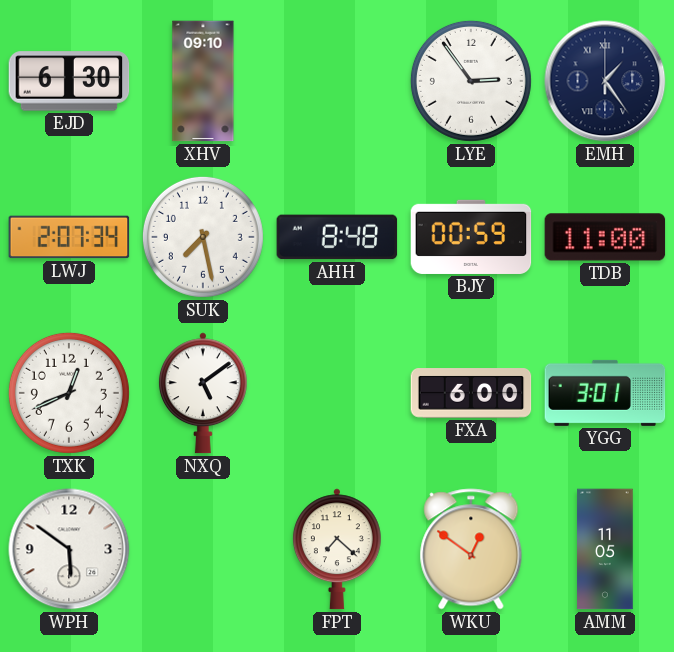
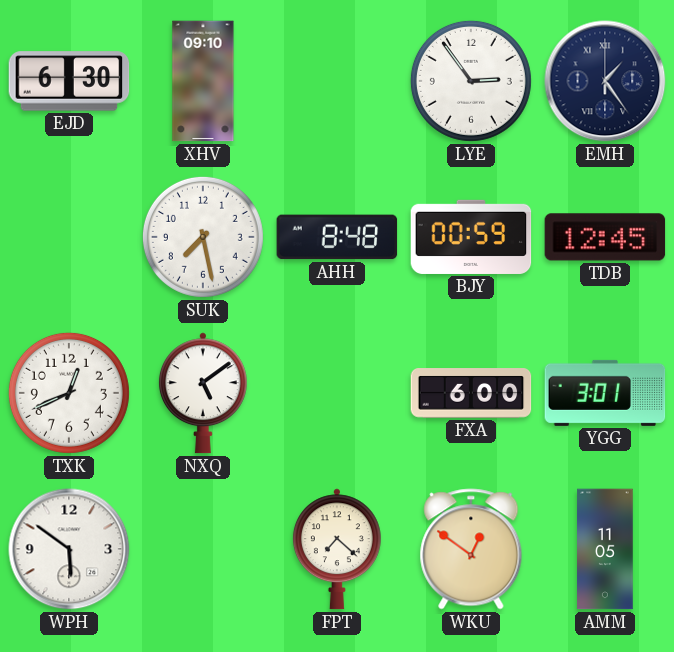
LWJ: 2:07 -> none (69, 237)
TDB: 11:00 -> 12:45 (605, 237)
